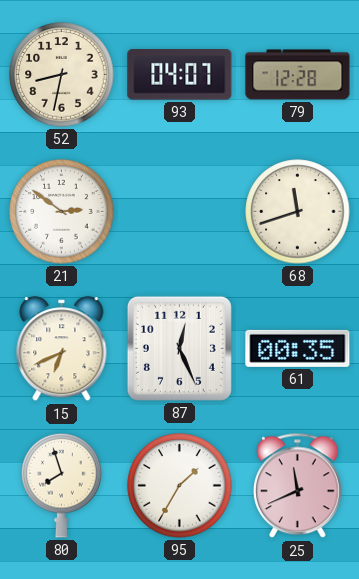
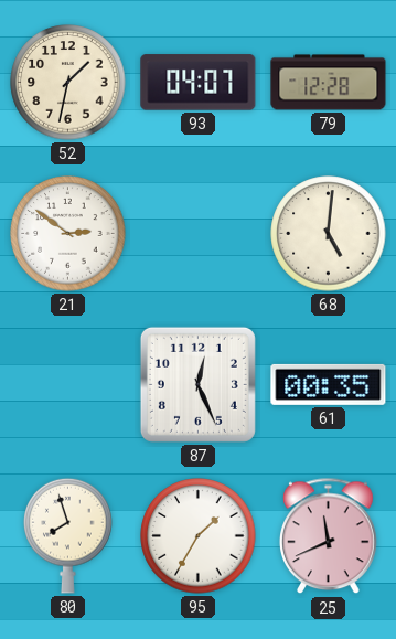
52: 8:32 -> 1:32 (68, 83)
68: 11:42 -> 5:01 (329, 234)
15: 6:41 -> none (62, 349)
